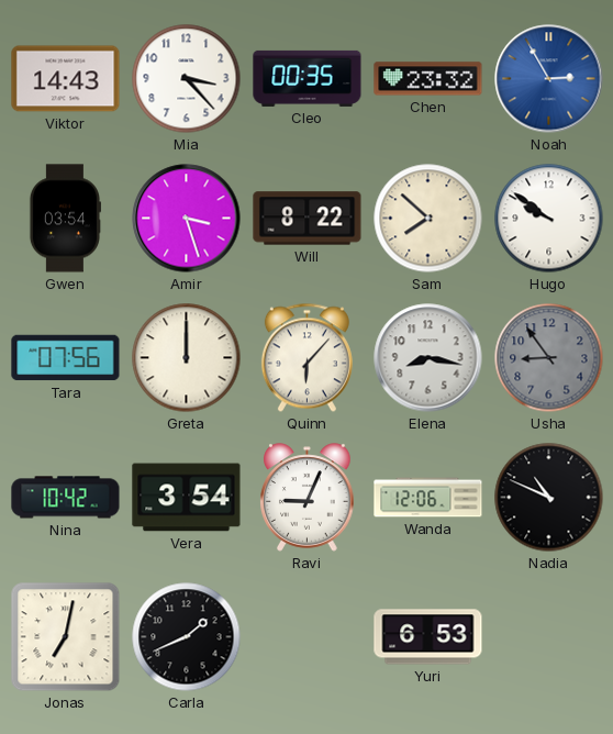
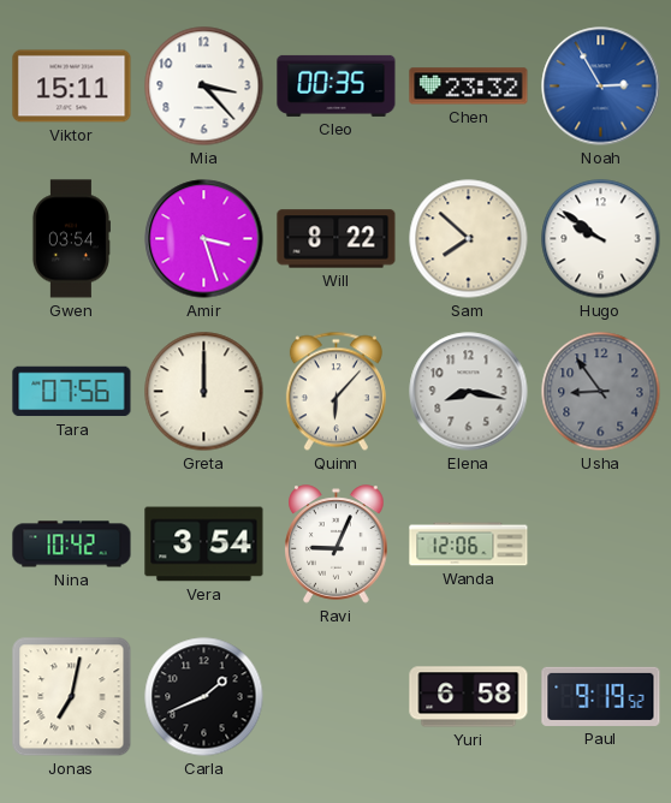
Viktor: 14:43 -> 15:11 (72, 87)
Nadia: 10:49 -> none (549, 498)
Yuri: 6:53 -> 6:58 (469, 697)
Paul: none -> 9:19 (601, 696)
